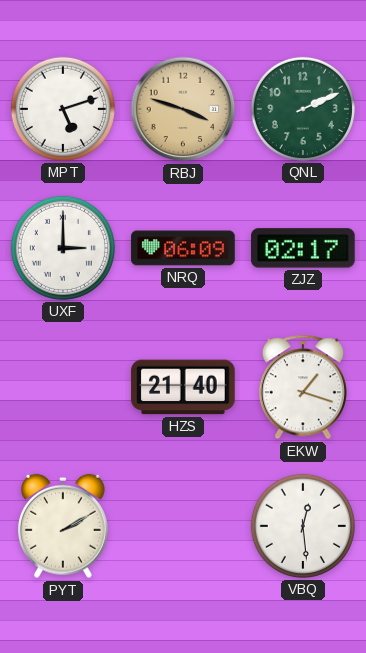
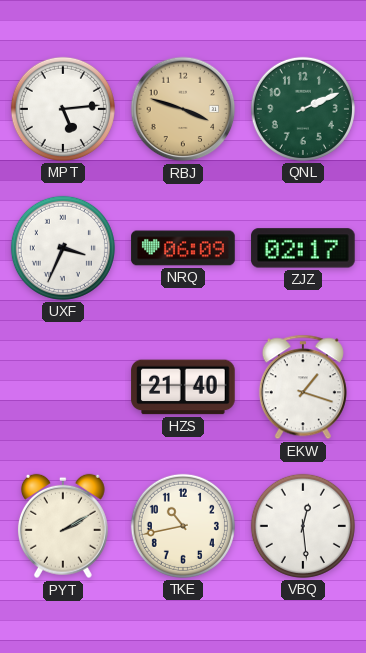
MPT: 5:12 -> 5:14 (63, 109)
UXF: 3:00 -> 3:34 (63, 248)
TKE: none -> 10:43 (183, 526)
